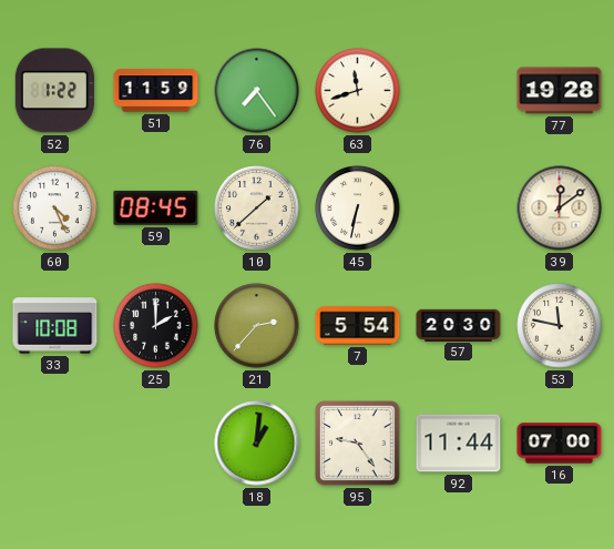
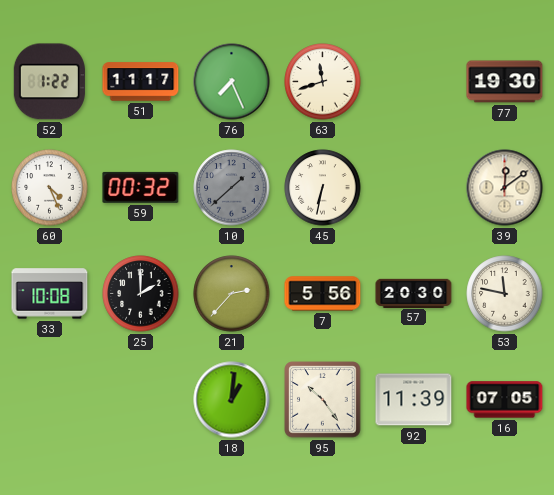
51: 11:59 -> 11:17 (141, 82)
76: 7:24 -> 7:26 (232, 82)
77: 19:28 -> 19:30 (505, 82)
59: 08:45 -> 00:32 (141, 187)
10 dial: cream -> grey (232, 188)
7: 5:54 -> 5:56 (323, 294)
95: 9:24 -> 10:24 (323, 400)
92: 11:44 -> 11:39 (414, 400)
16: 07:00 -> 07:05 (505, 400)
